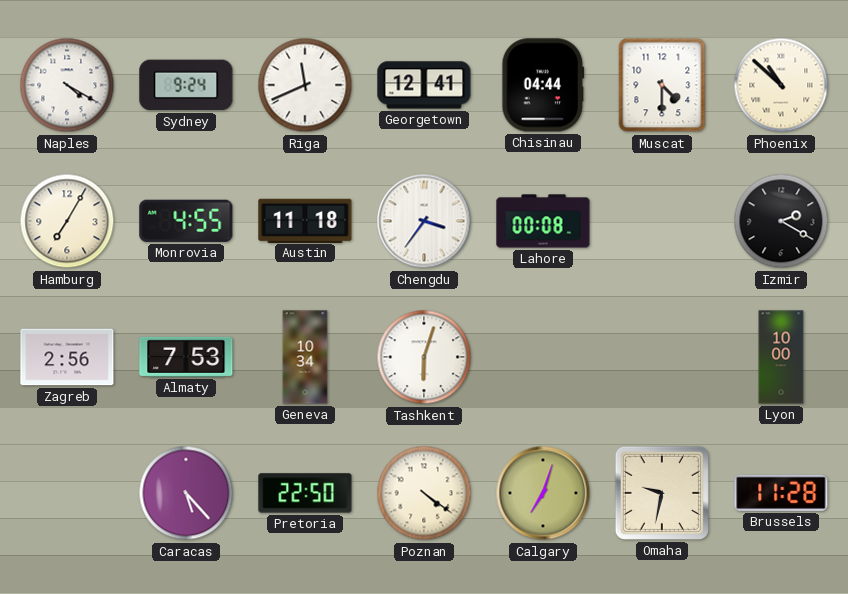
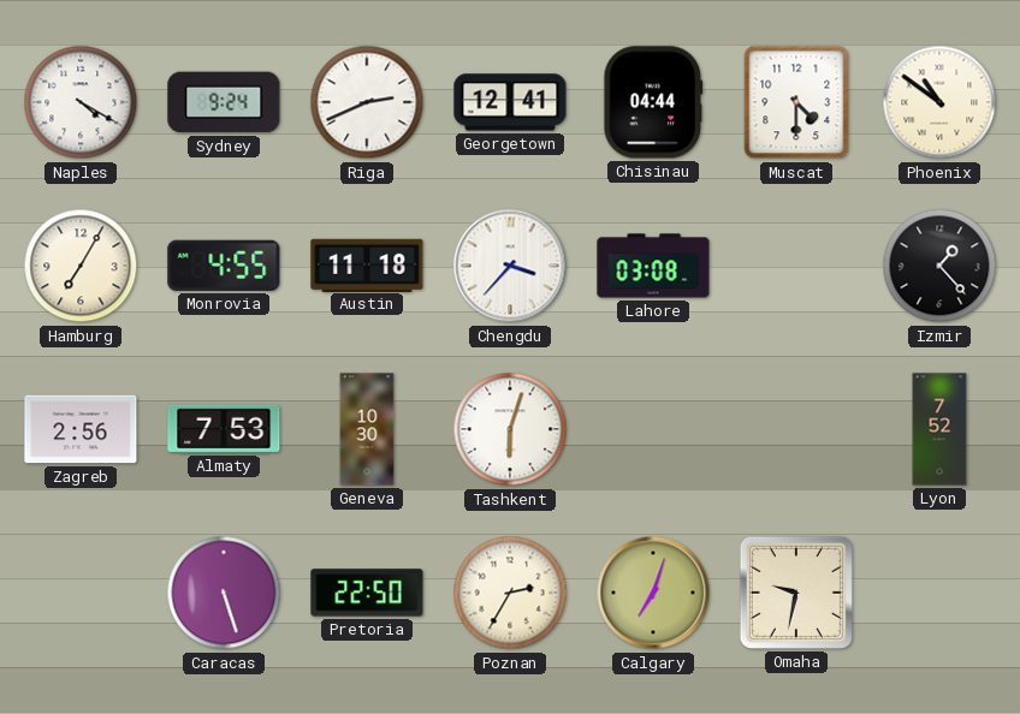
Riga: 11:41 -> 2:41 (367, 102)
Phoenix: 10:52 -> 10:51 (939, 102)
Chengdu: 3:36 -> 3:37 (510, 266)
Lahore: 00:08 -> 03:08 (653, 266)
Izmir: 2:20 -> 1:23 (939, 266)
Geneva: 10:34 -> 10:30 (367, 429)
Lyon: 10:00 -> 7:52 (939, 429)
Caracas: 5:23 -> 5:27 (224, 593)
Poznan: 4:21 -> 2:35 (510, 593)
Brussels: 11:28 -> none (781, 493)
